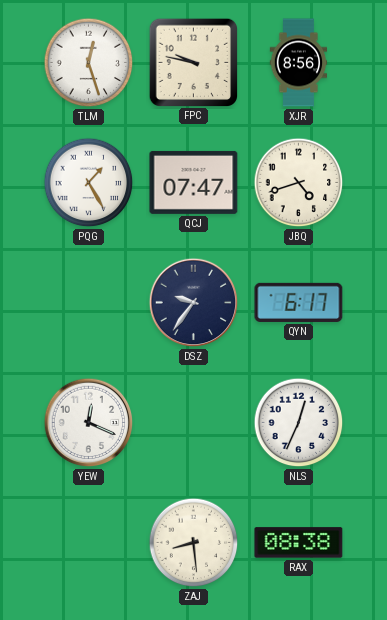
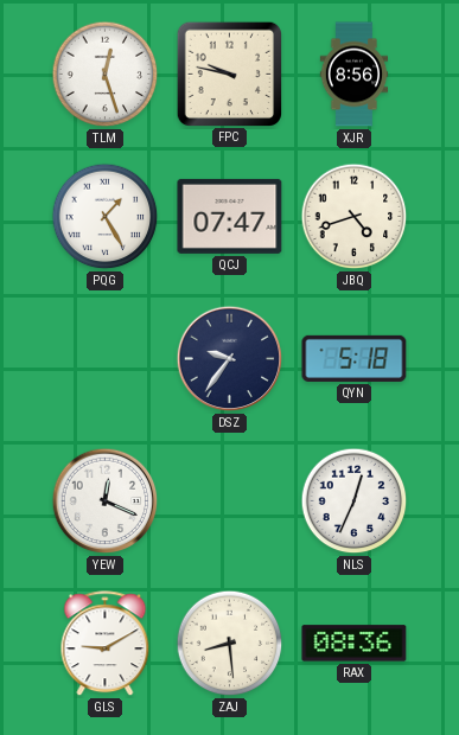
QYN: 6:17 -> 5:18 (355, 358)
GLS: none -> 9:10 (106, 644)
RAX: 08:38 -> 08:36 (355, 644)
